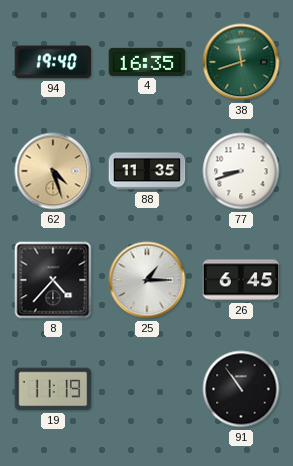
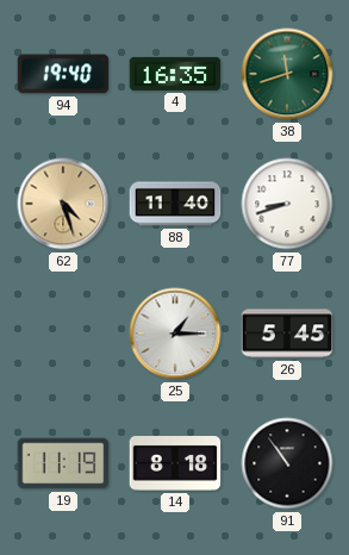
88: 11:35 -> 11:40 (175, 204)
8: 4:37 -> none (53, 280)
26: 6:45 -> 5:45 (287, 333)
14: none -> 8:18 (175, 464)
